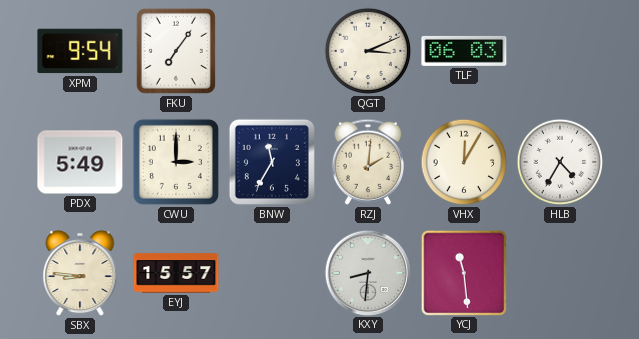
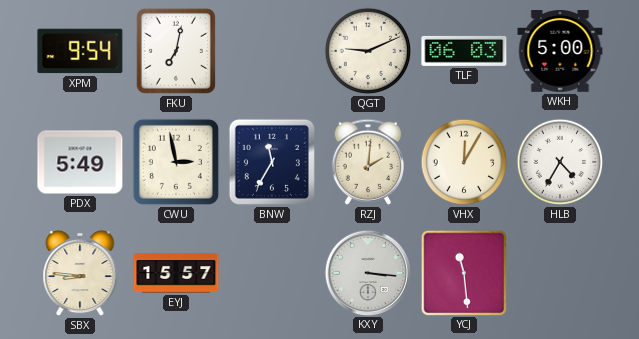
FKU: 7:06 -> 7:02 (176, 51)
QGT: 3:11 -> 9:11 (368, 51)
WKH: none -> 5:00 (560, 52)
CWU: 3:00 -> 2:58 (176, 162)
KXY: 8:31 -> 3:16 (367, 272)
